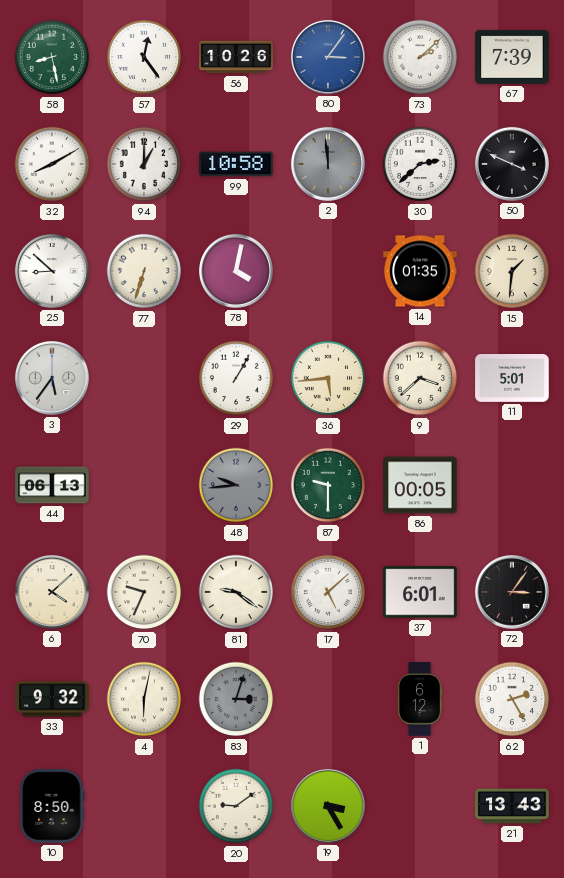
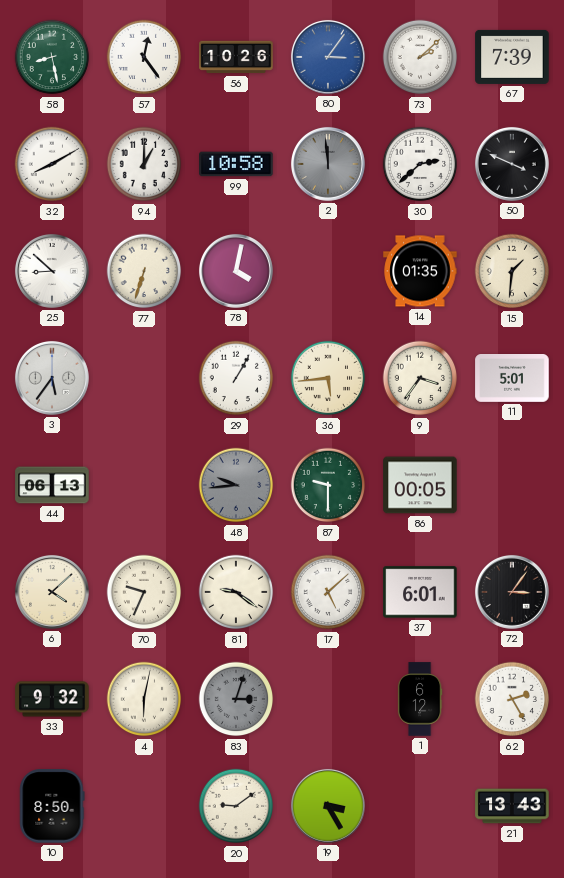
9: 3:38 -> 3:36 (420, 378)
